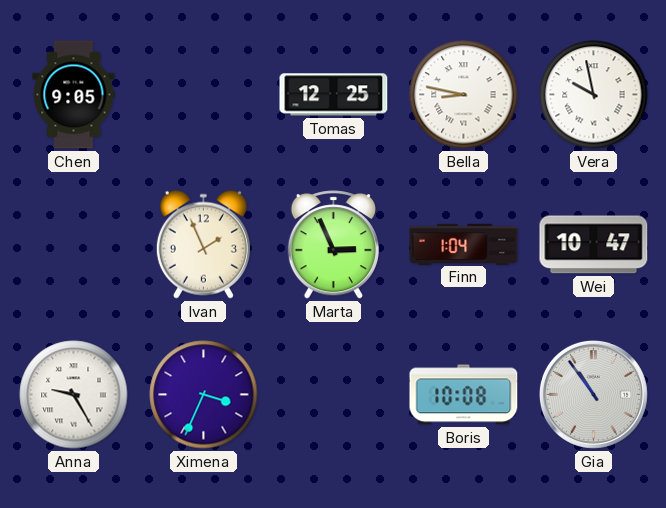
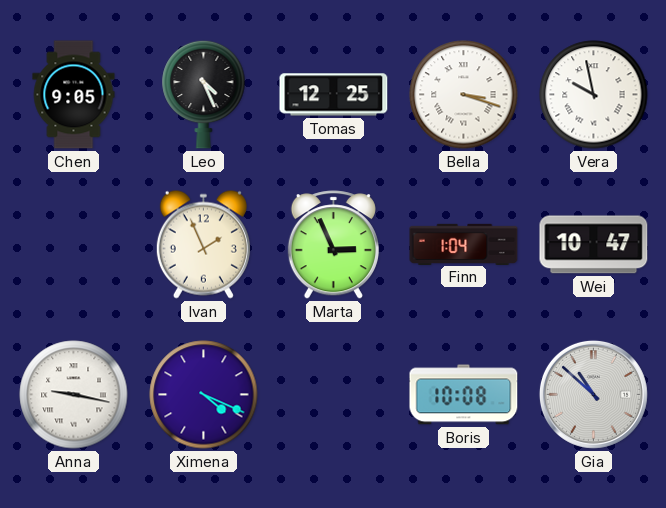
Leo: none -> 4:26 (204, 94)
Bella: 8:47 -> 3:18 (464, 95)
Anna: 9:25 -> 9:17 (74, 395)
Ximena: 3:34 -> 4:19 (204, 395)
Gia: 10:54 -> 10:52 (593, 394)
